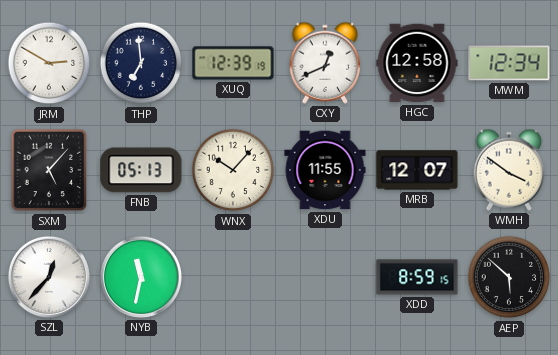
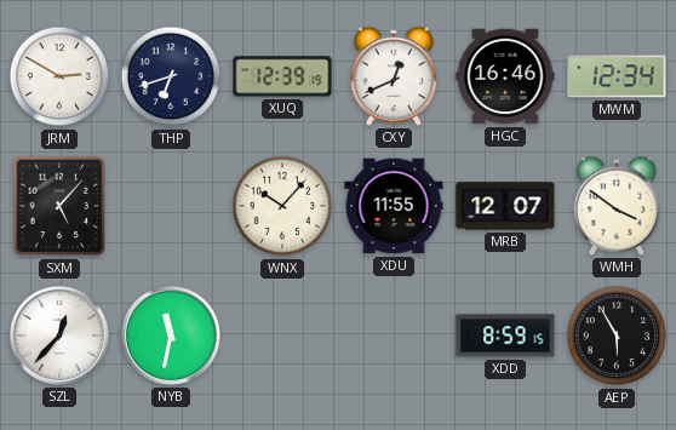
THP: 6:59 -> 6:42 (171, 76)
HGC: 12:58 -> 16:46 (505, 76)
FNB: 05:13 -> none (141, 170)
AEP: 5:52 -> 5:55 (617, 336)
